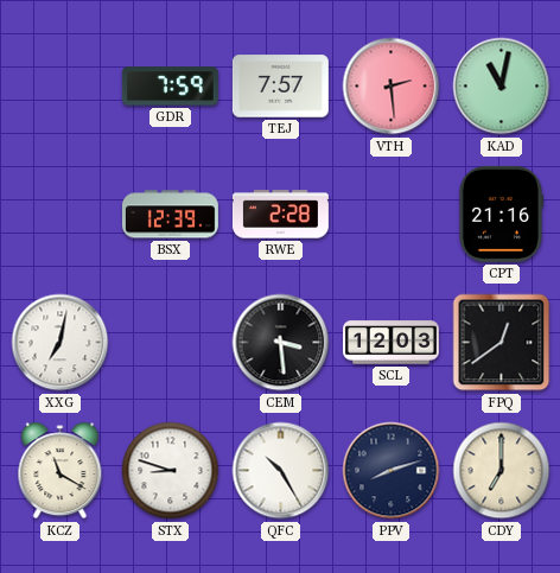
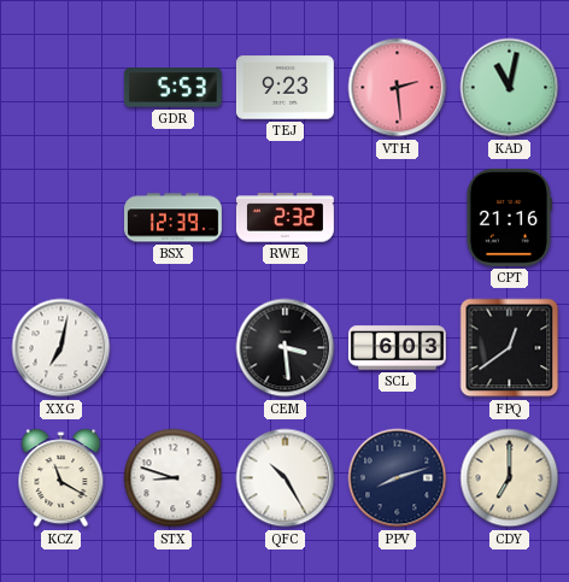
GDR: 7:59 -> 5:53 (172, 88)
TEJ: 7:57 -> 9:23 (284, 88)
RWE: 2:28 -> 2:32 (284, 218)
SCL: 12:03 -> 6:03 (397, 348)
